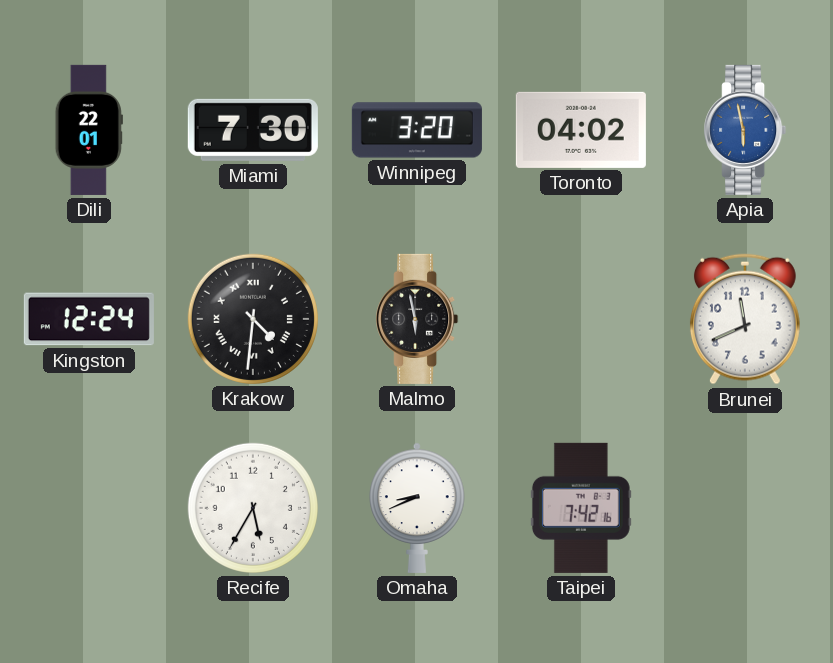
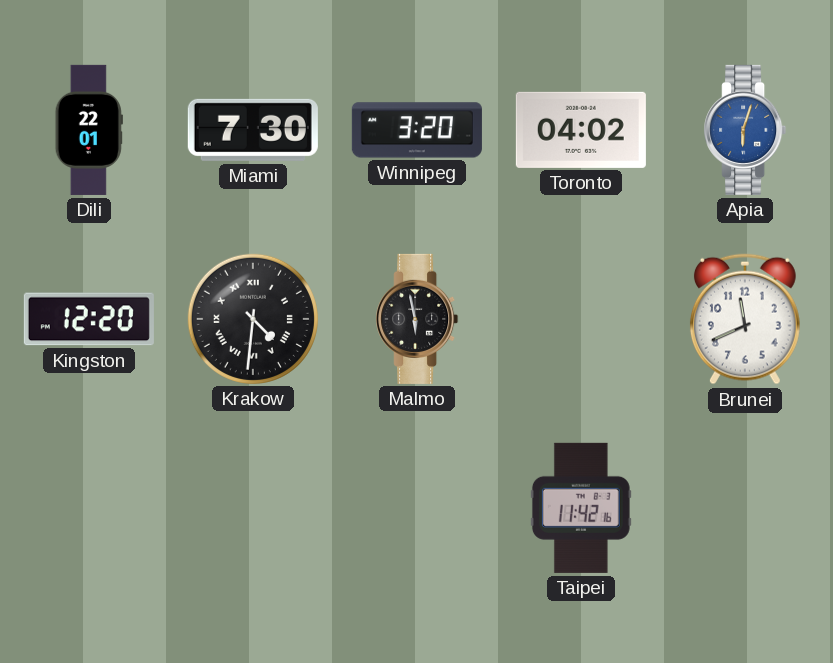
Apia: 5:58 -> 6:03 (745, 130)
Kingston: 12:24 -> 12:20 (89, 319)
Recife: 5:35 -> none (253, 508)
Omaha: 8:41 -> none (418, 508)
Taipei: 7:42 -> 11:42 (581, 508)
